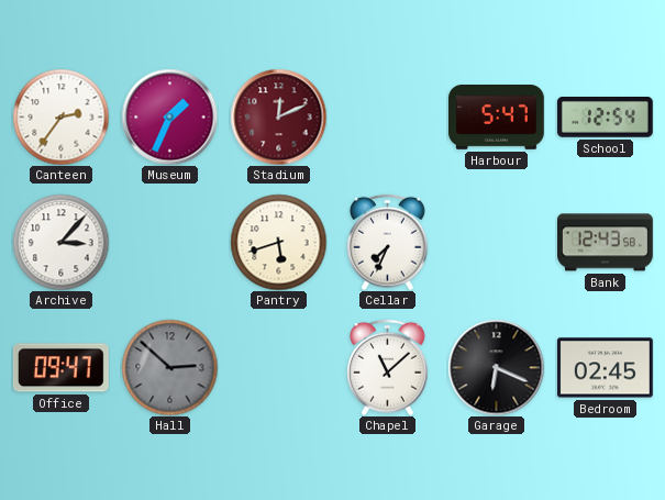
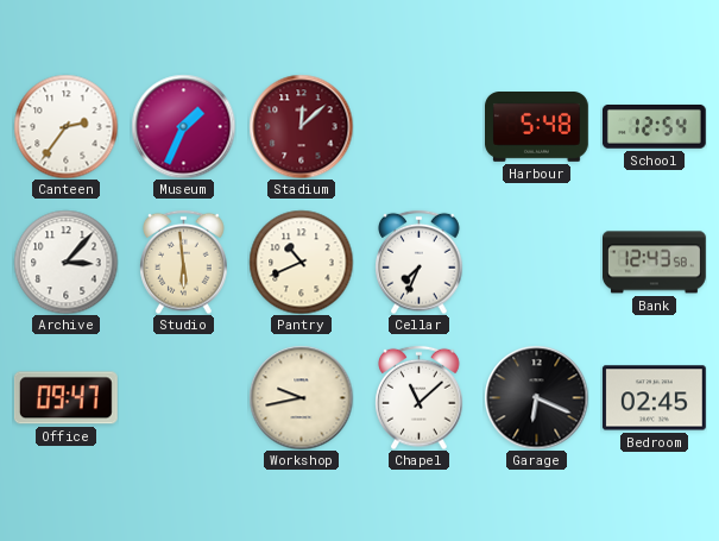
Stadium: 12:11 -> 12:08 (301, 126)
Harbour: 5:47 -> 5:48 (537, 127)
Studio: none -> 5:59 (184, 262)
Pantry: 5:42 -> 10:41 (301, 262)
Hall: 2:52 -> none (169, 367)
Workshop: none -> 9:43 (301, 397)
